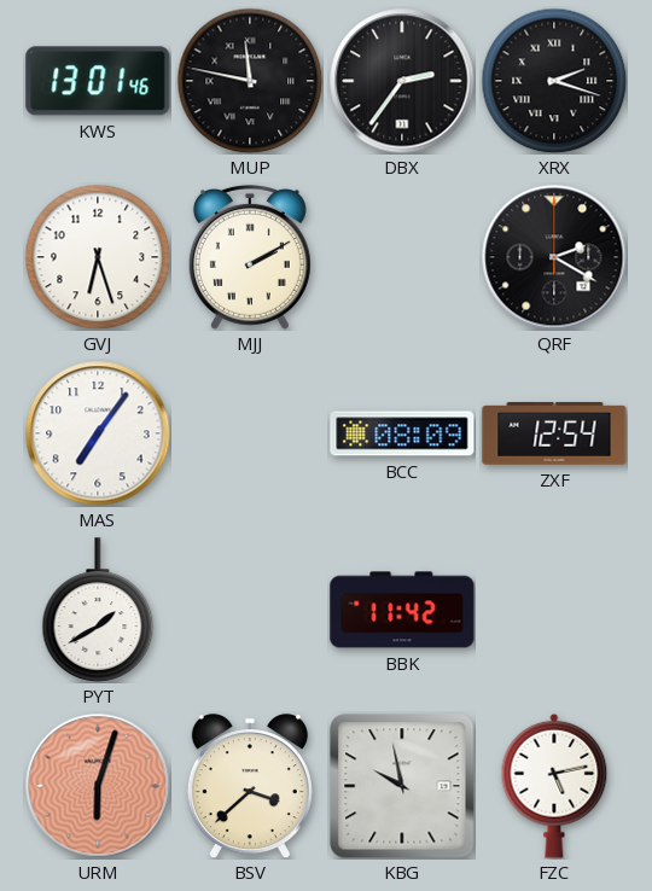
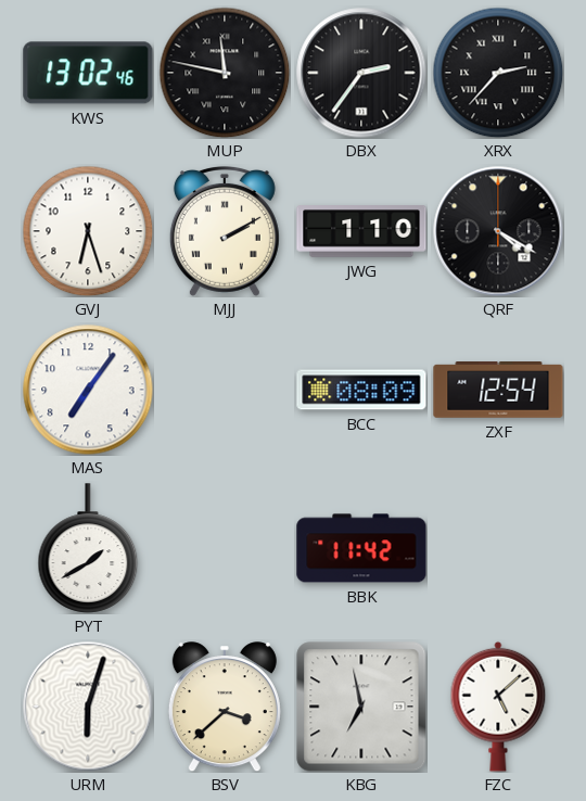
KWS: 13:01 -> 13:02 (88, 73)
XRX: 2:18 -> 2:37 (498, 73)
JWG: none -> 1:10 (361, 231)
QRF: 2:20 -> 4:20 (498, 231)
URM dial: salmon -> white (88, 707)
KBG: 9:58 -> 6:58 (361, 707)
FZC: 5:13 -> 5:08 (498, 707)
